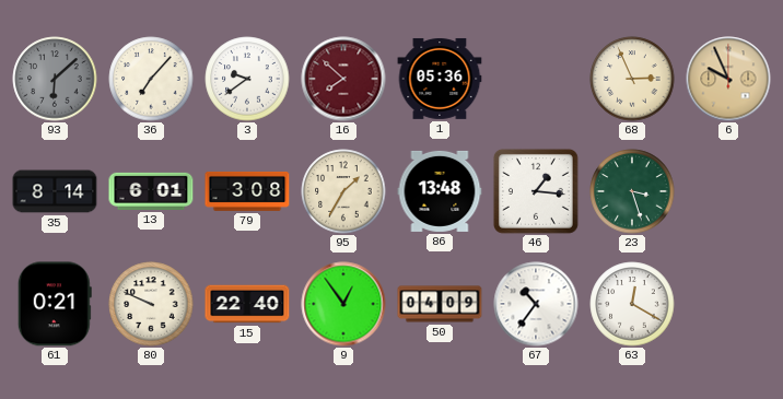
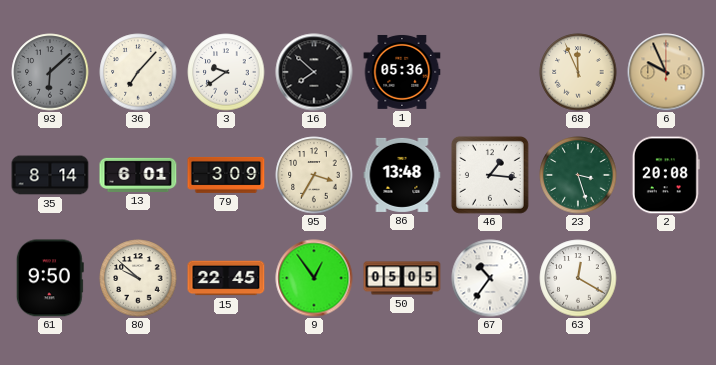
16 dial: burgundy -> black (314, 72)
68: 2:56 -> 11:56 (578, 72)
79: 3:08 -> 3:09 (226, 175)
95: 1:35 -> 3:35 (314, 175)
2: none -> 20:08 (666, 175)
61: 0:21 -> 9:50 (50, 278)
80: 9:49 -> 9:52 (138, 278)
15: 22:40 -> 22:45 (226, 278)
50: 04:09 -> 05:05 (402, 278)
